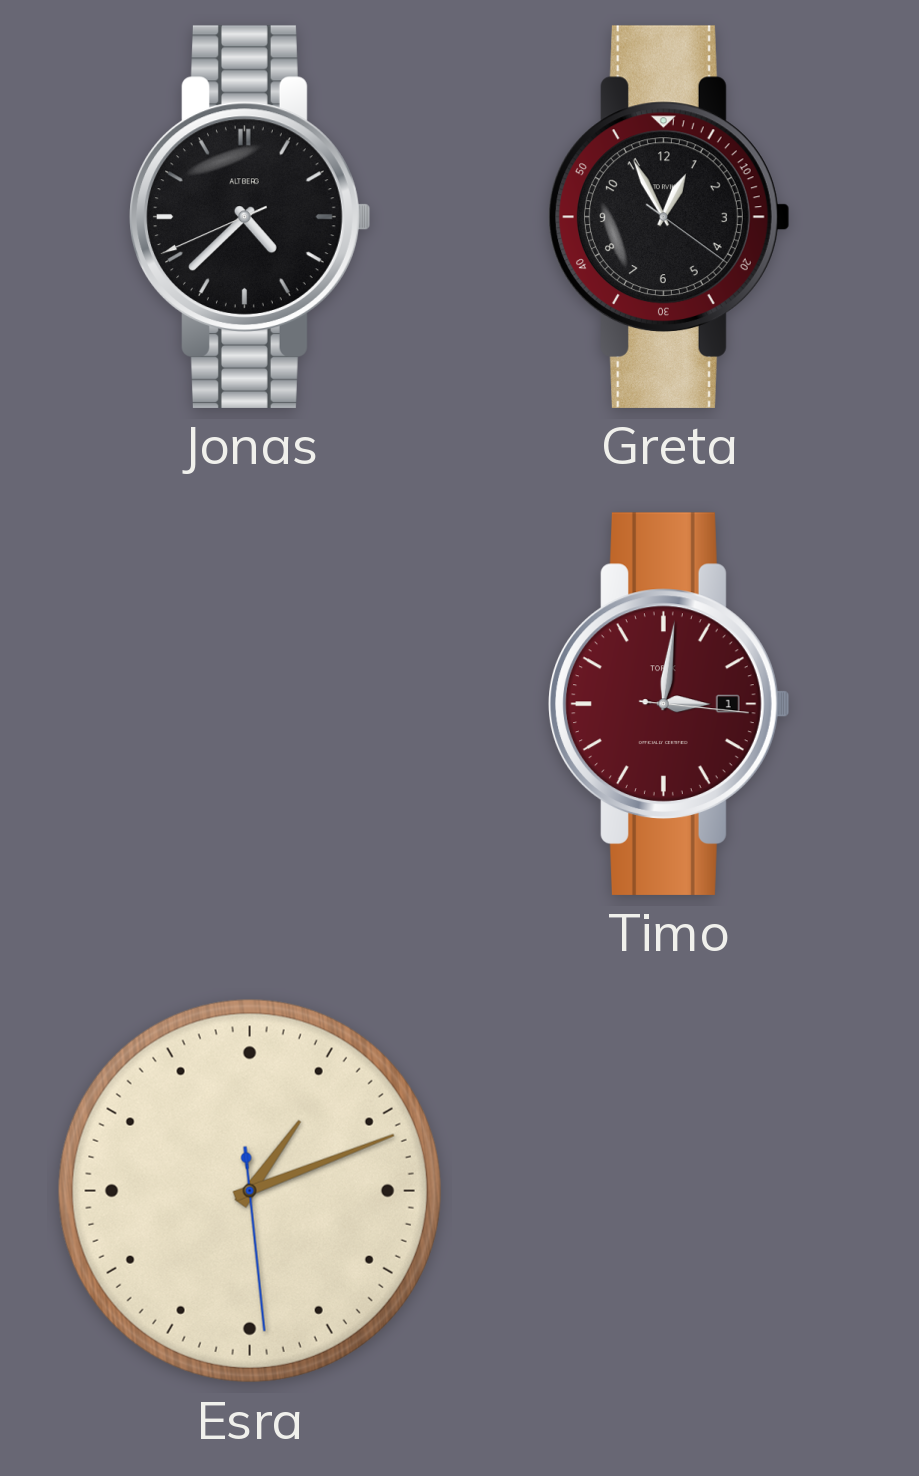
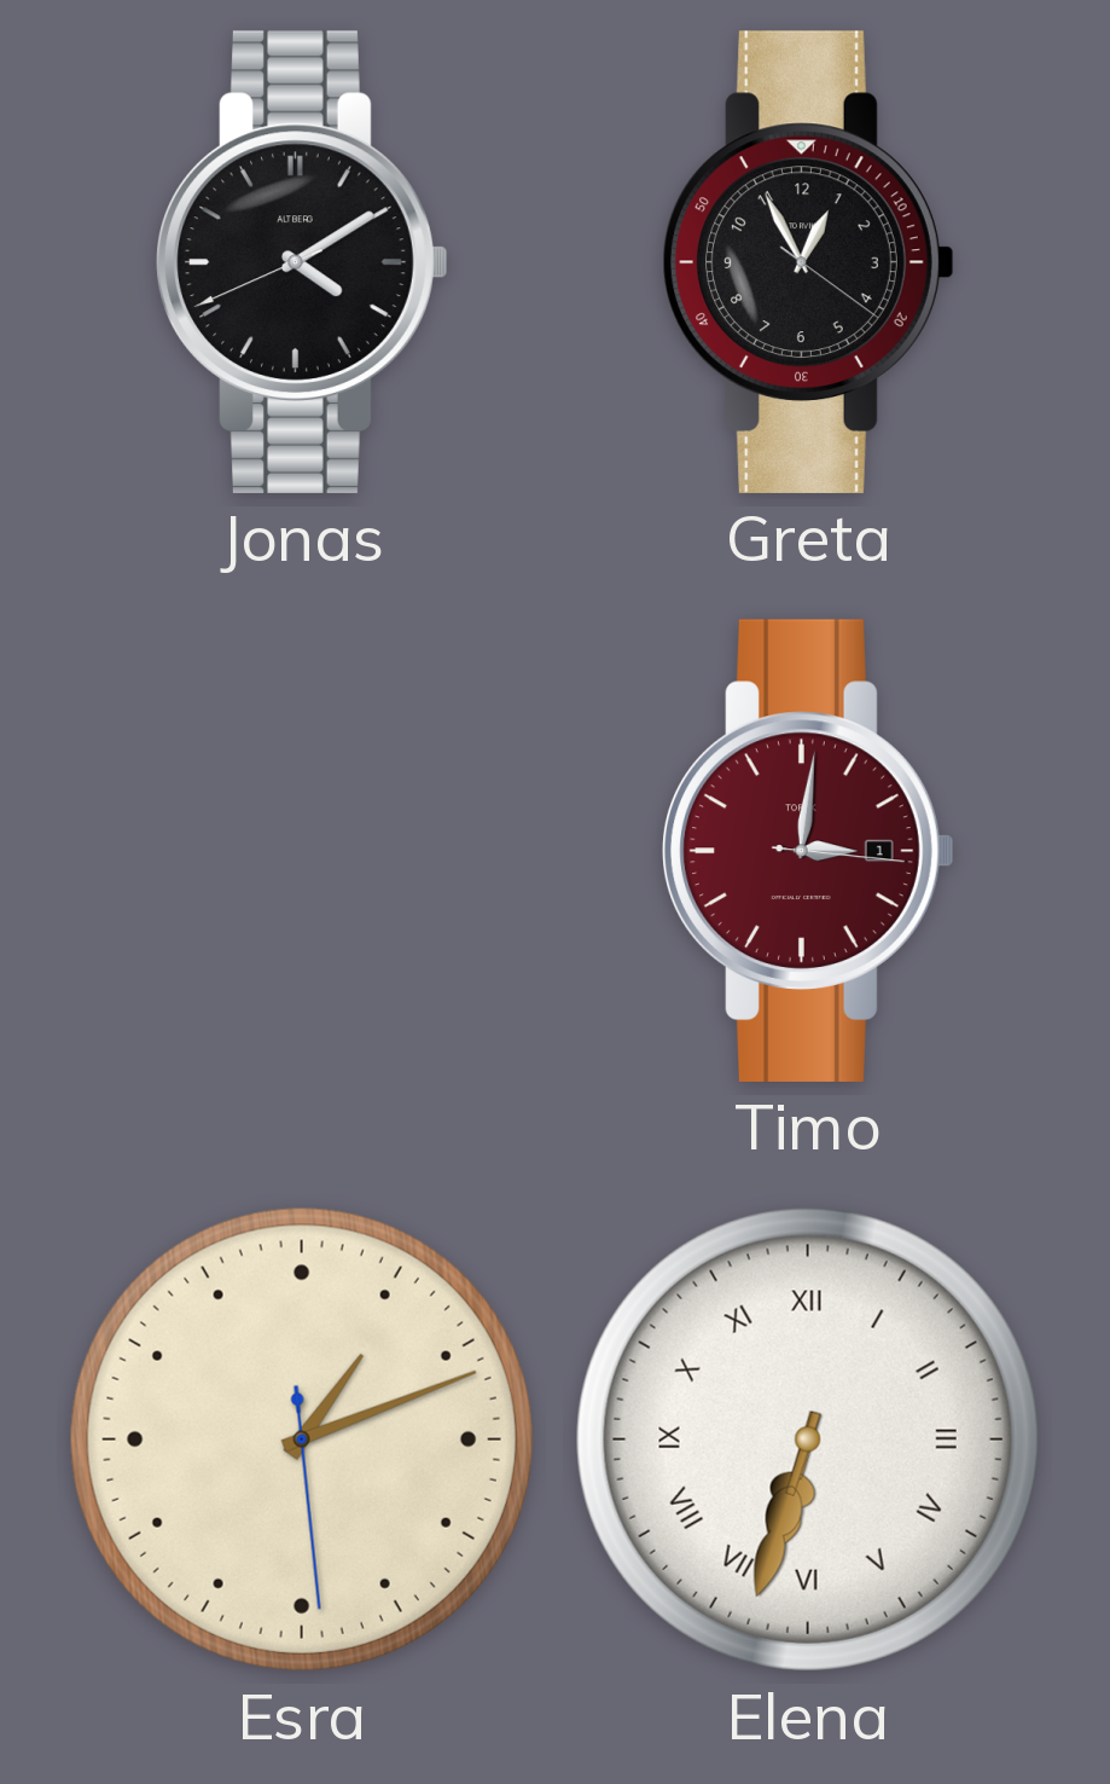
Jonas: 4:37 -> 4:09 (302, 262)
Elena: none -> 6:33 (808, 1440)
